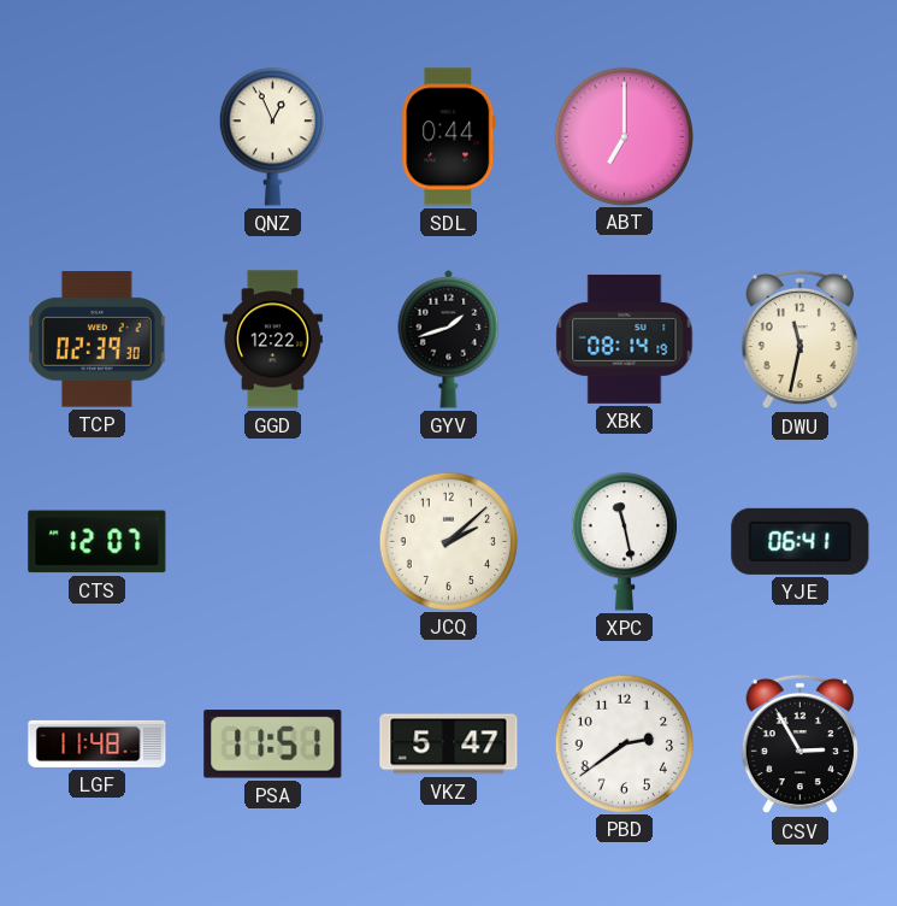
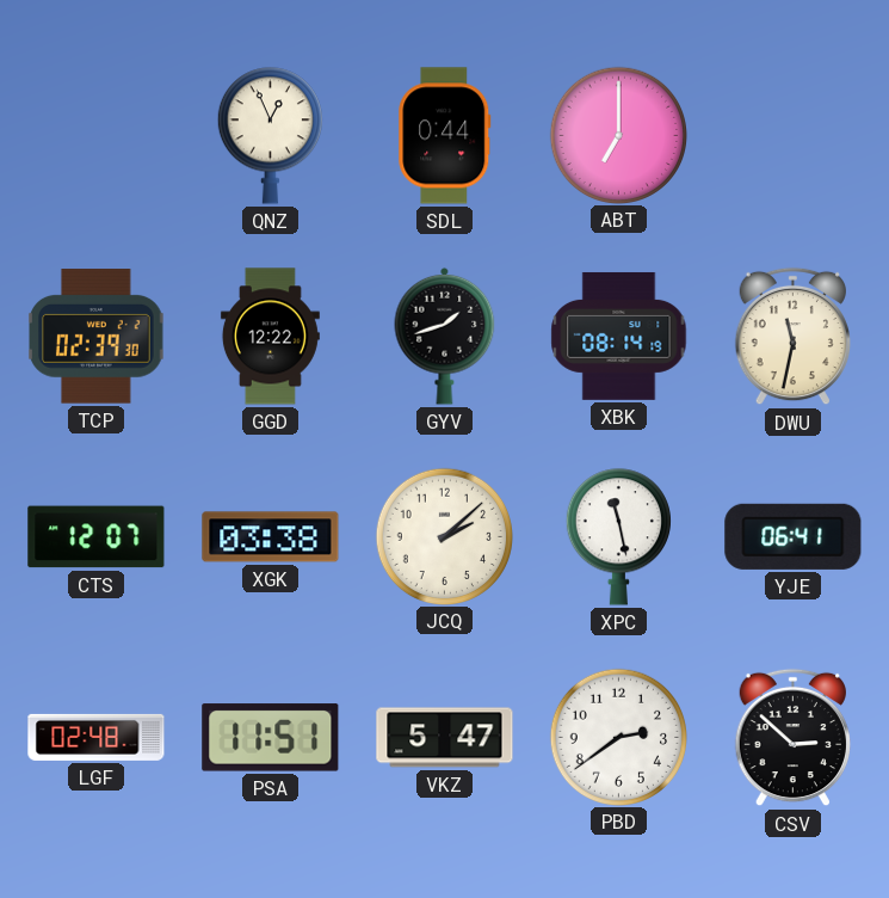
XGK: none -> 03:38 (271, 537)
LGF: 11:48 -> 02:48 (97, 737)
CSV: 2:55 -> 2:52 (792, 738)
